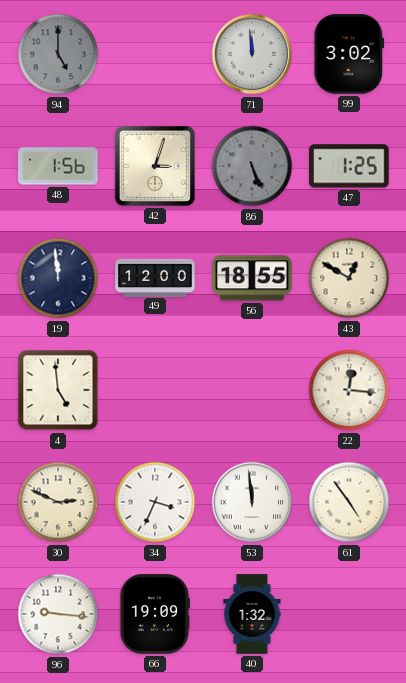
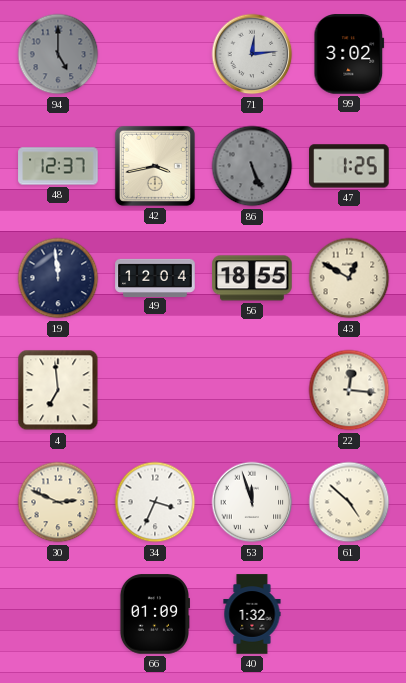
71: 11:59 -> 12:14 (252, 54)
48: 1:56 -> 12:37 (58, 166)
42: 3:03 -> 3:43 (155, 166)
49: 12:00 -> 12:04 (155, 277)
4: 4:59 -> 6:59 (58, 390)
53: 11:59 -> 11:57 (252, 502)
61: 4:54 -> 4:52 (349, 502)
96: 9:16 -> none (58, 614)
66: 19:09 -> 01:09 (154, 614)
